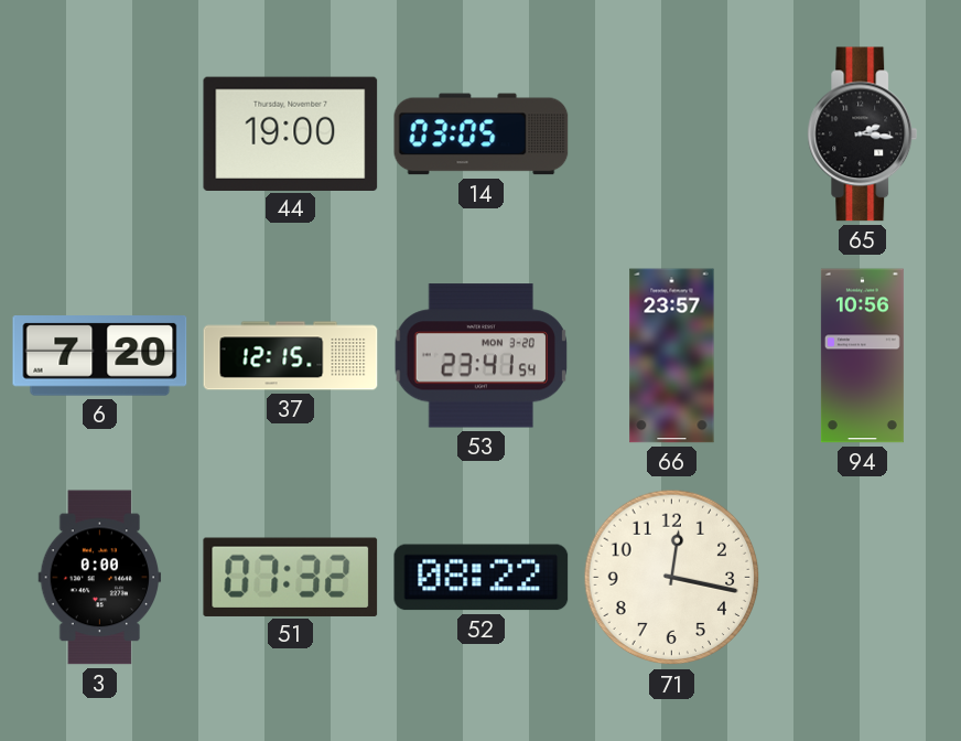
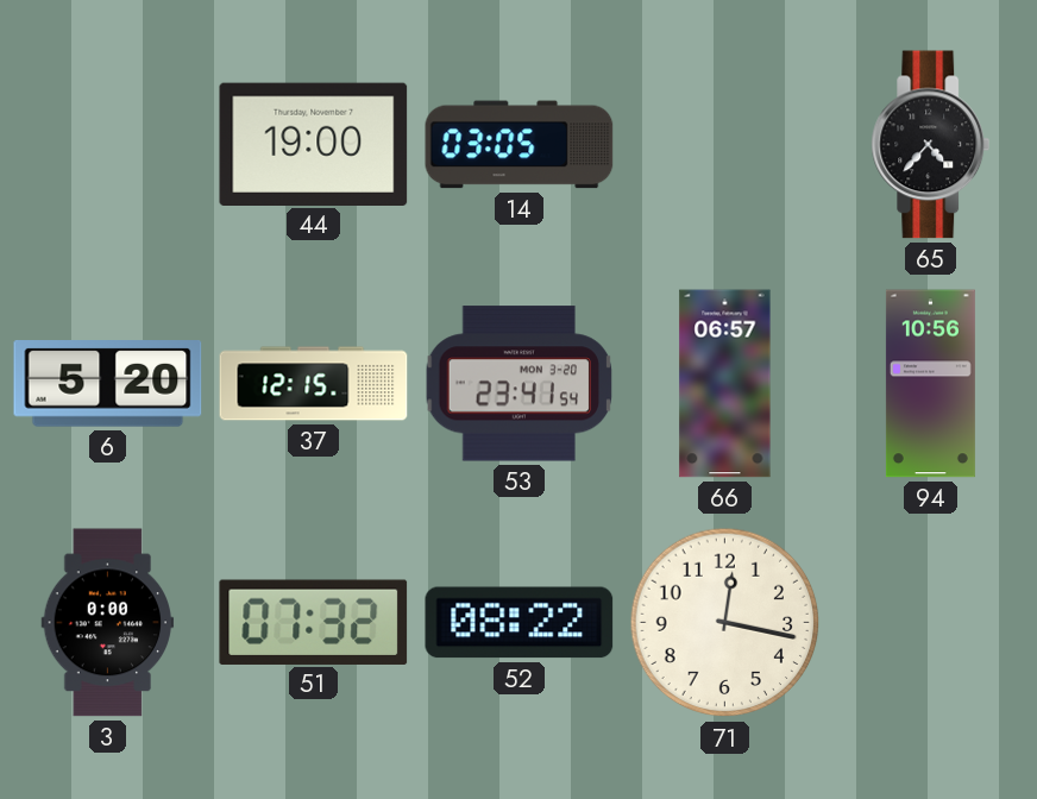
65: 2:16 -> 4:37 (931, 145)
6: 7:20 -> 5:20 (108, 384)
66: 23:57 -> 06:57 (725, 384)
